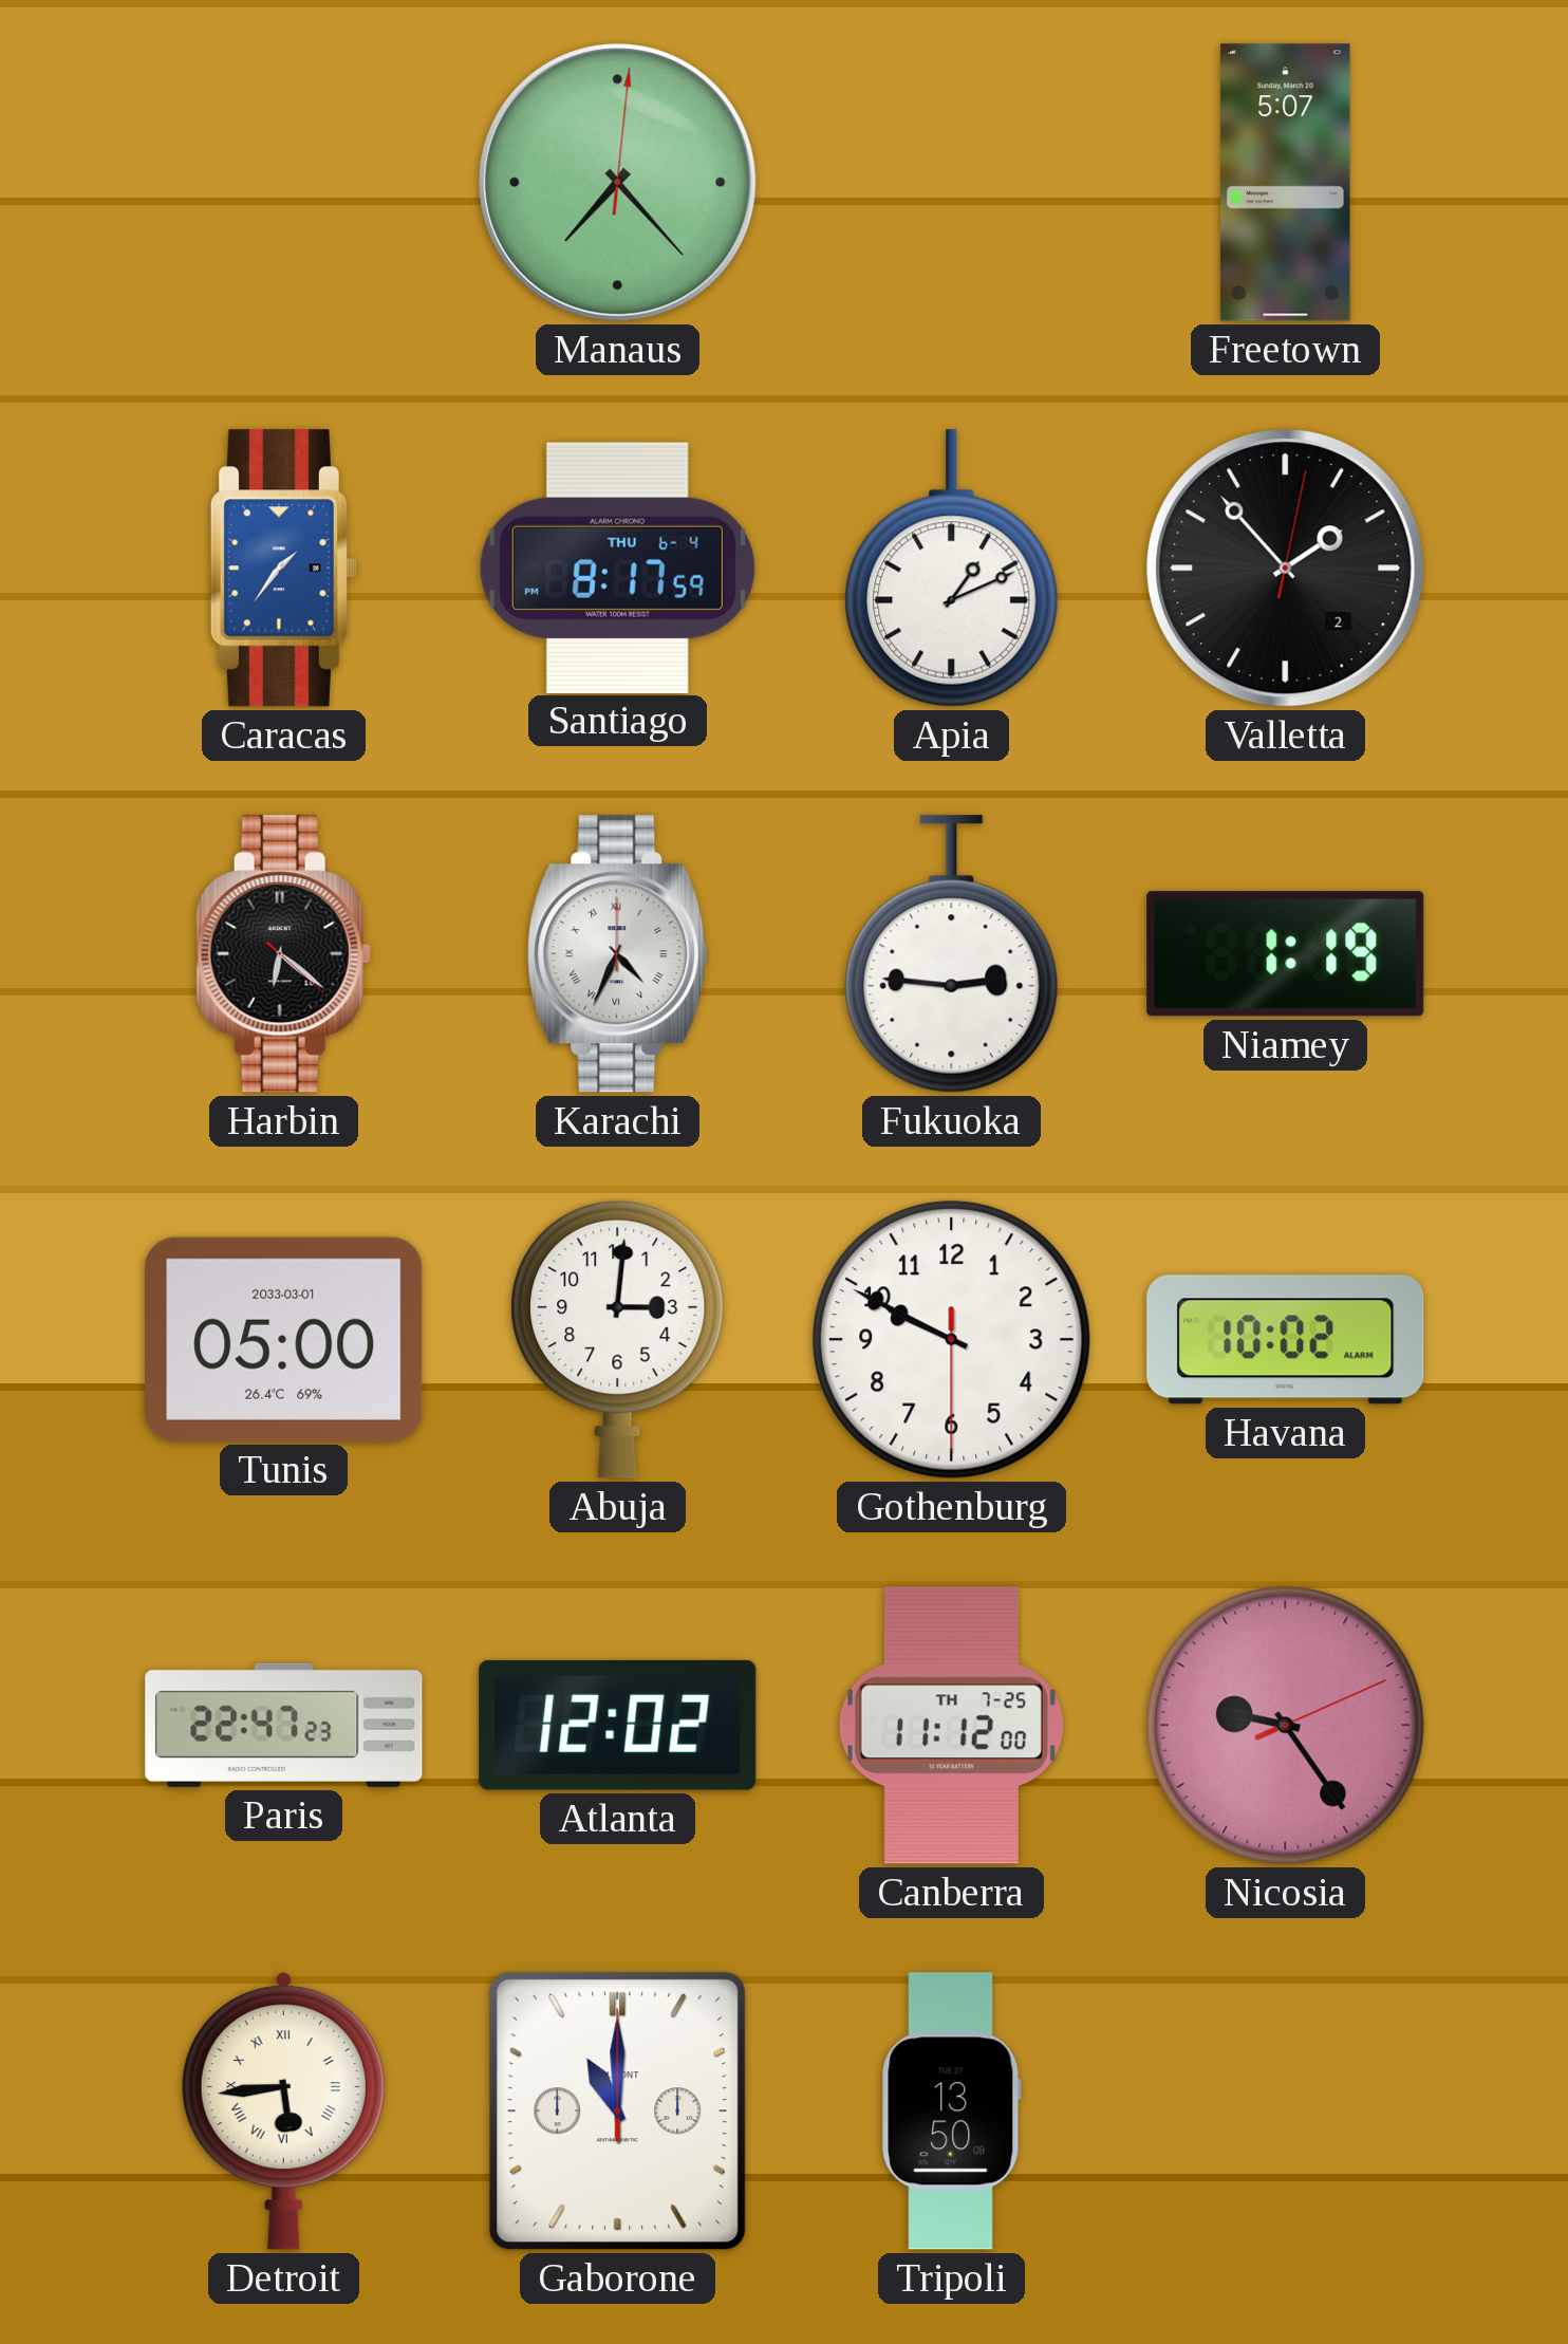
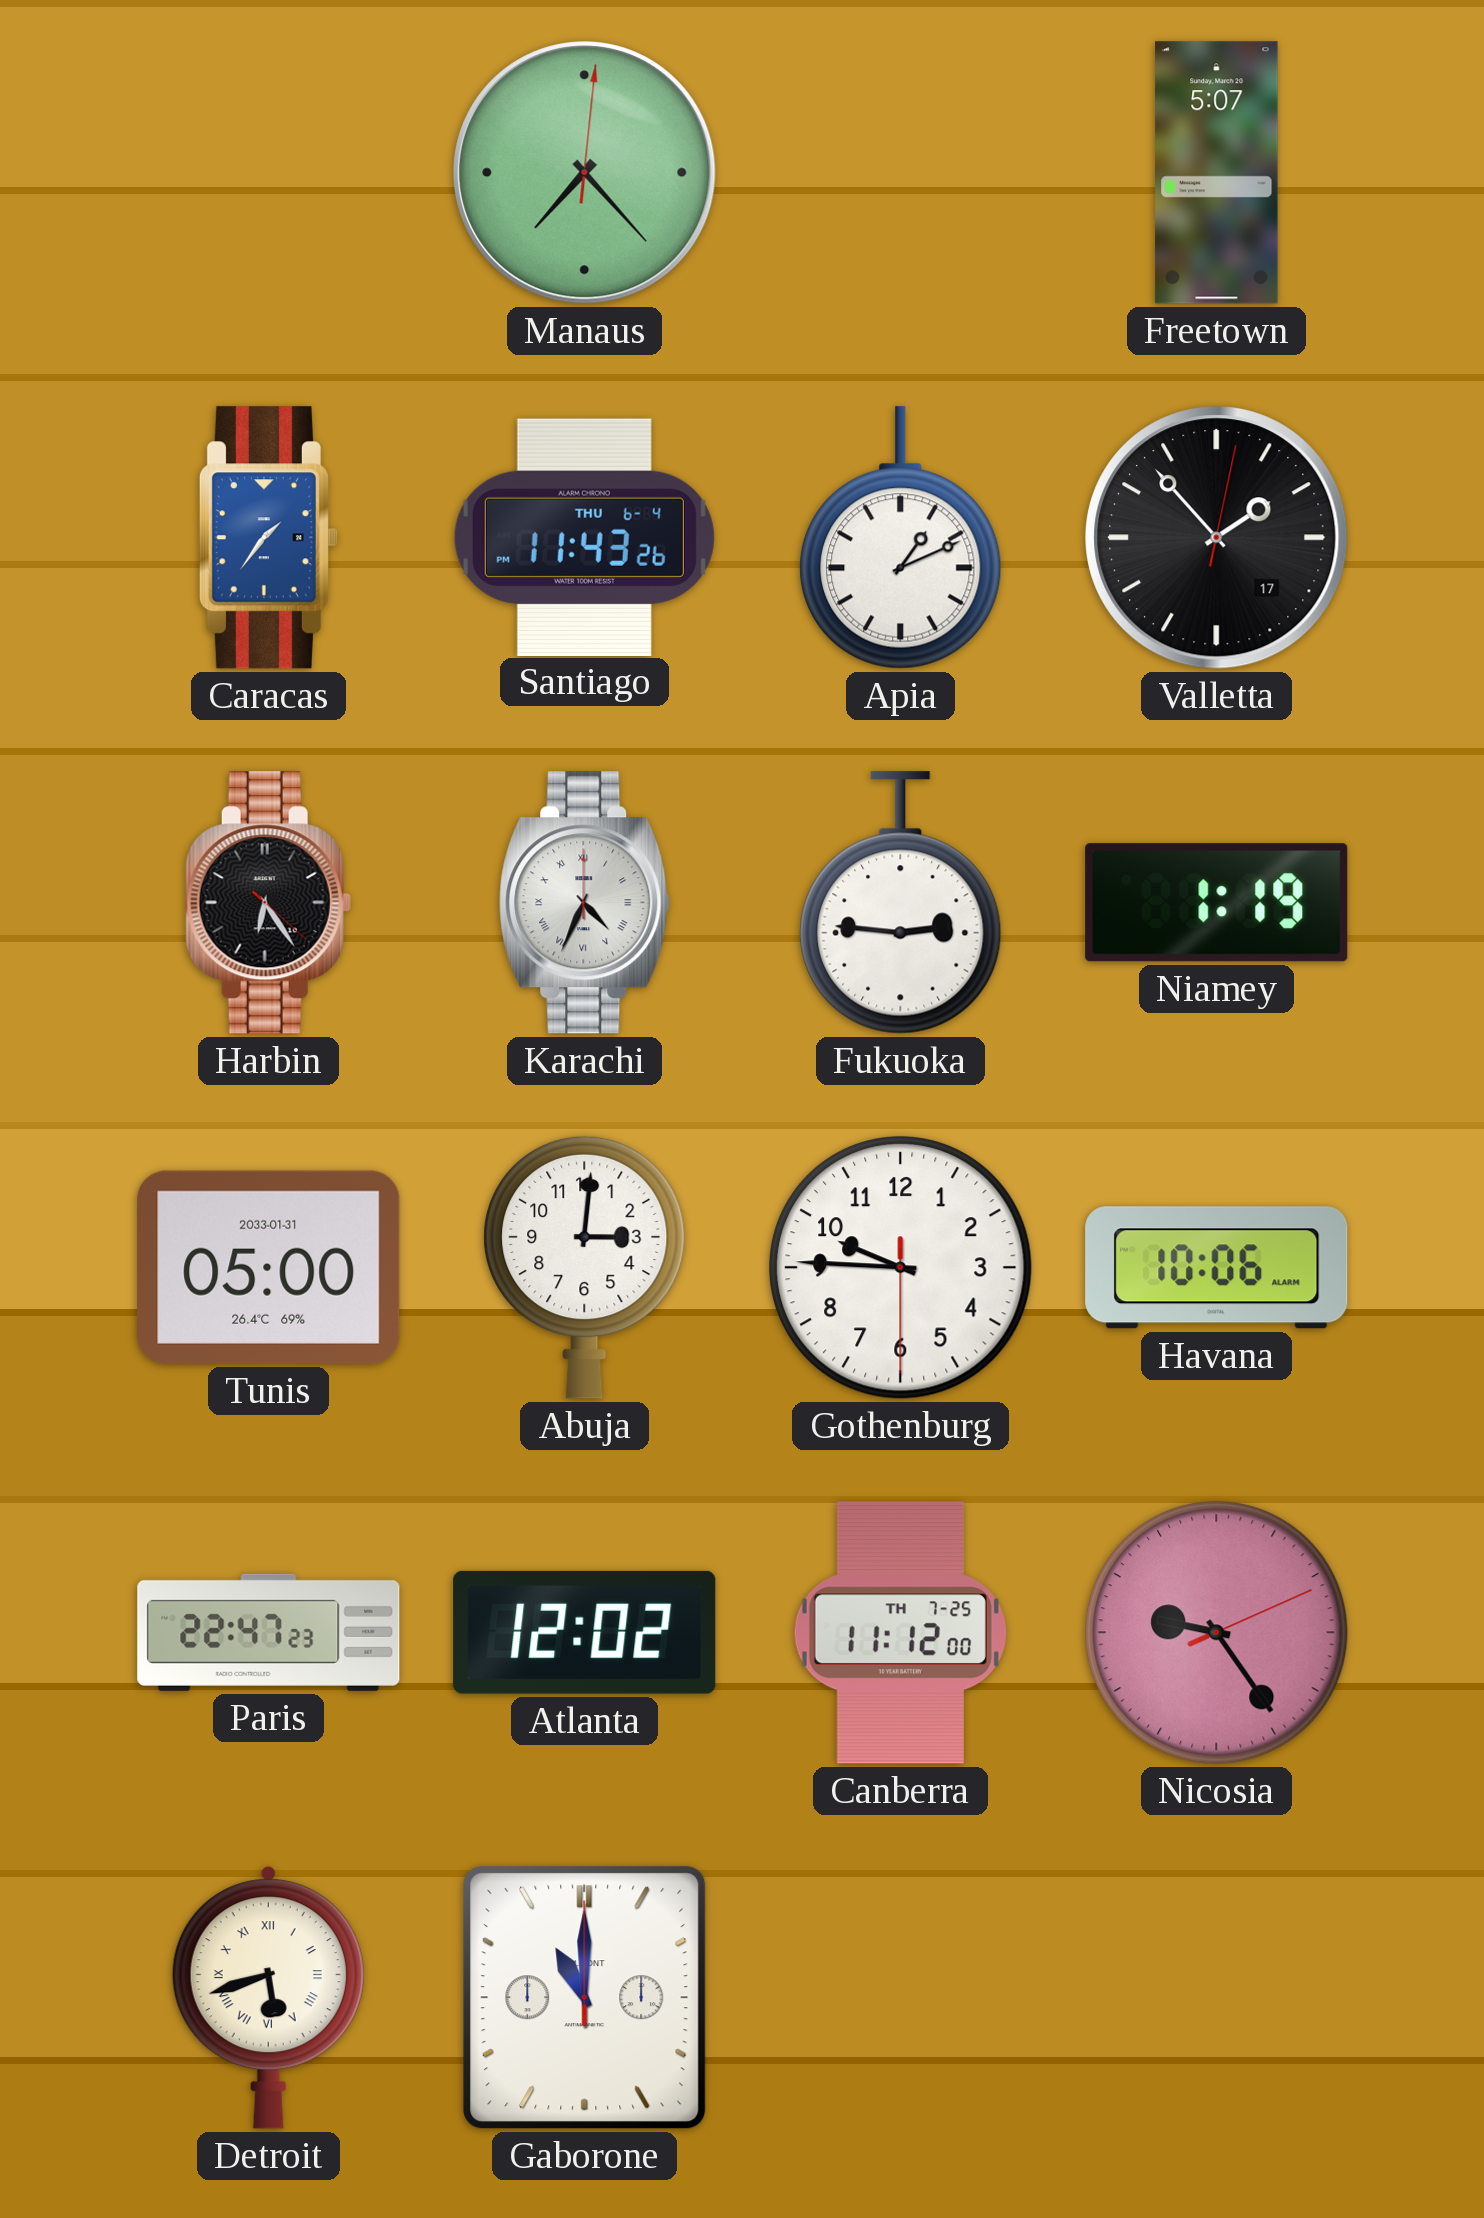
Santiago: 8:17 -> 11:43 (584, 537)
Valletta date: 2 -> 17 (1217, 538)
Harbin: 6:21 -> 6:24 (268, 903)
Tunis date: 2033-03-01 -> 2033-01-31 (269, 1267)
Gothenburg: 9:49 -> 9:45 (901, 1268)
Havana: 10:02 -> 10:06 (1217, 1268)
Detroit: 5:44 -> 5:42 (268, 1998)
Tripoli: 13:50 -> none (951, 2112)
